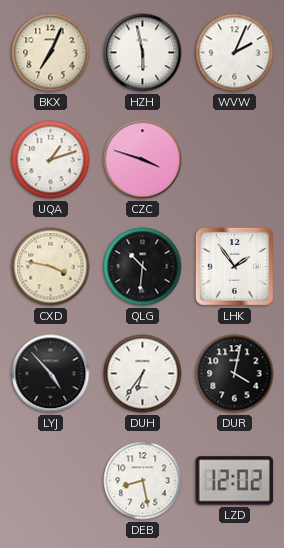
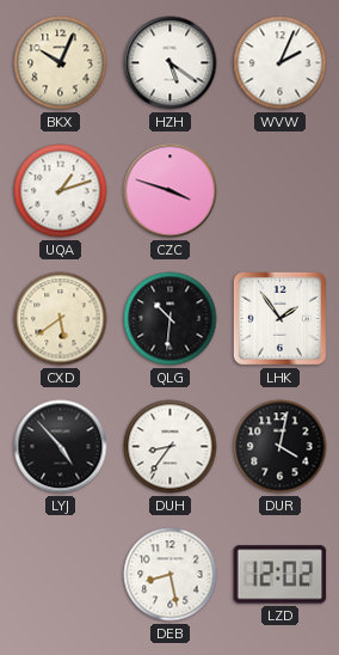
BKX: 7:04 -> 10:04 (61, 63)
HZH: 5:58 -> 5:21 (171, 63)
CXD: 3:47 -> 5:39 (61, 319)
DUH: 6:36 -> 8:36 (171, 447)
